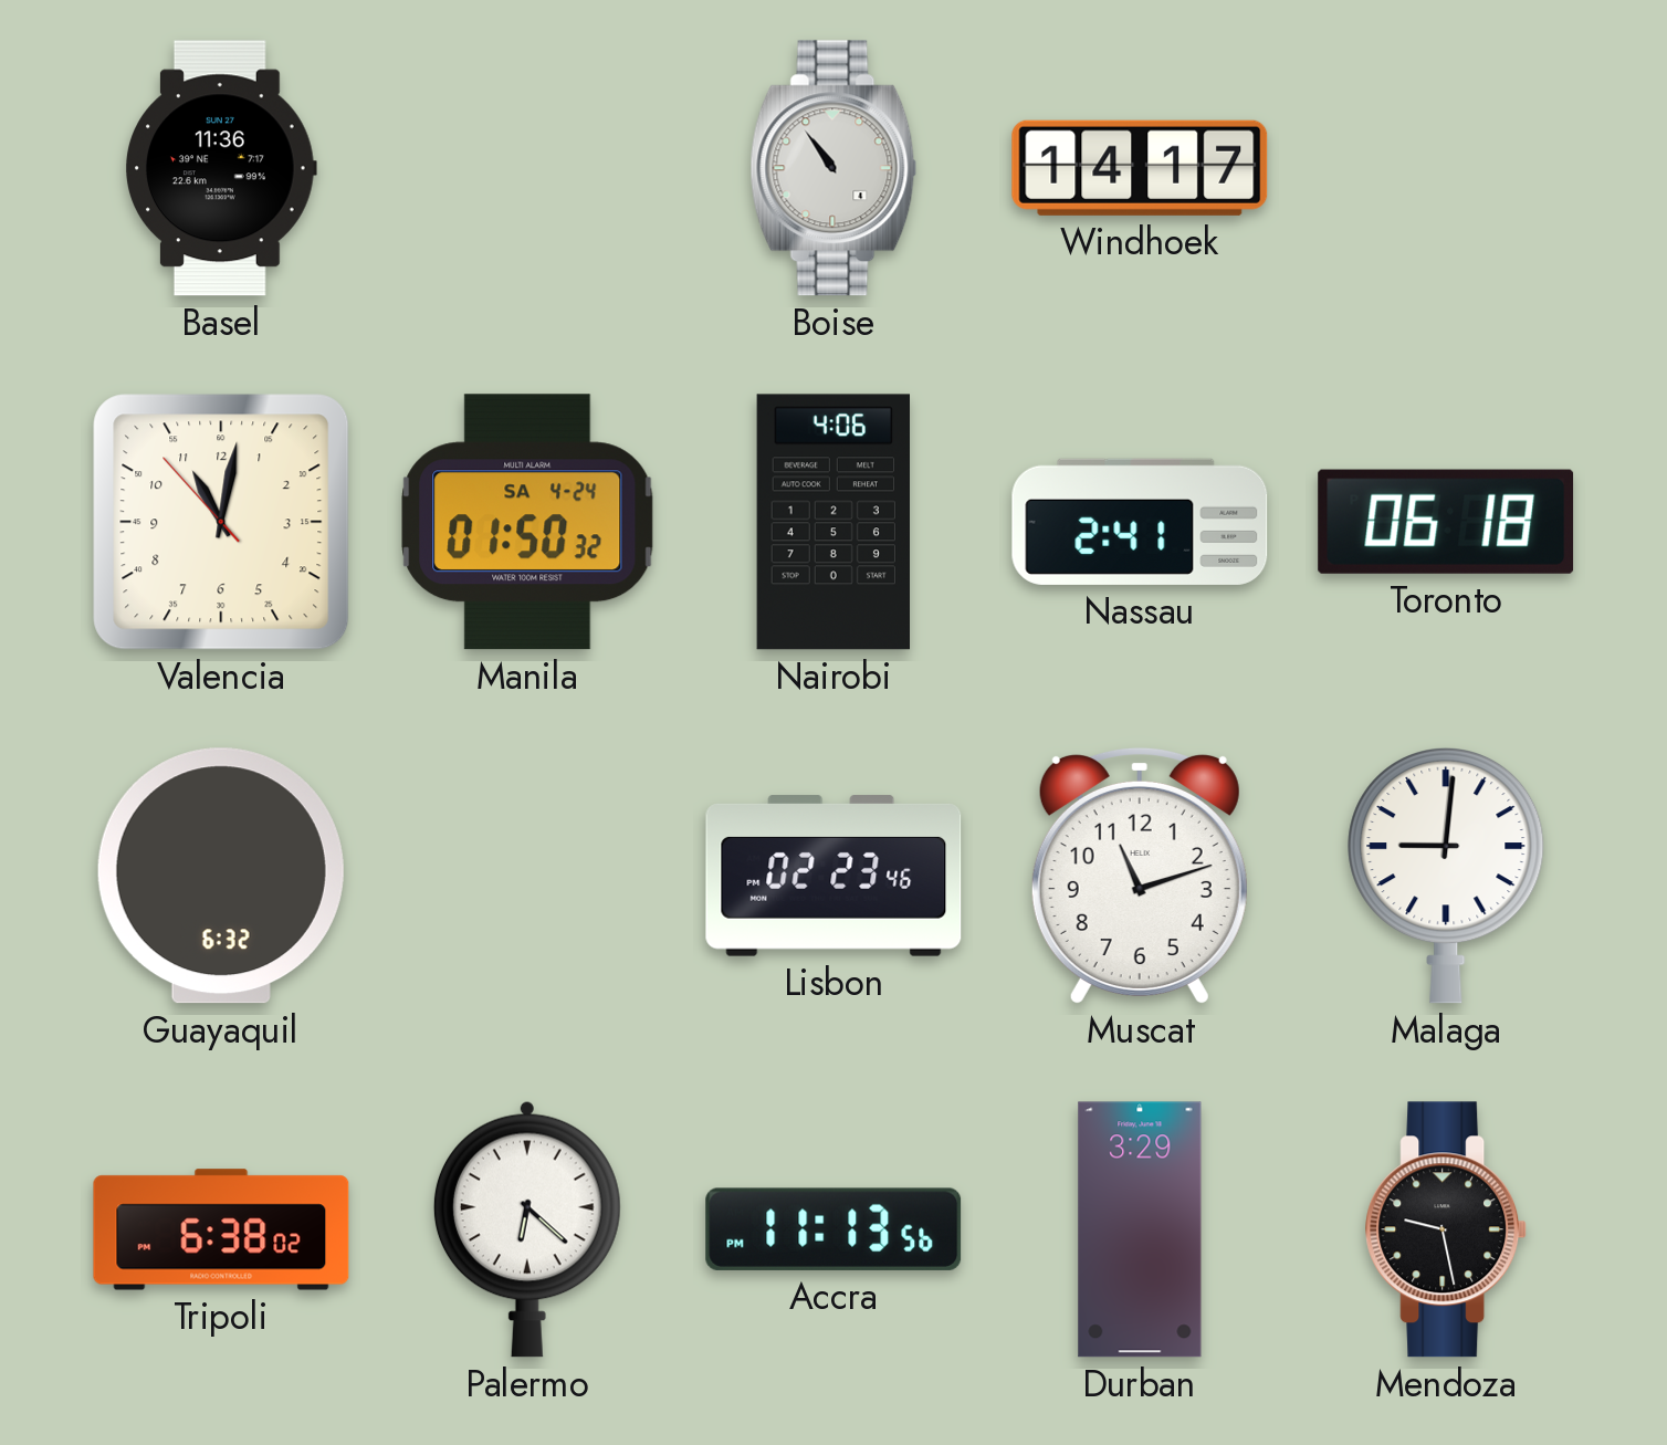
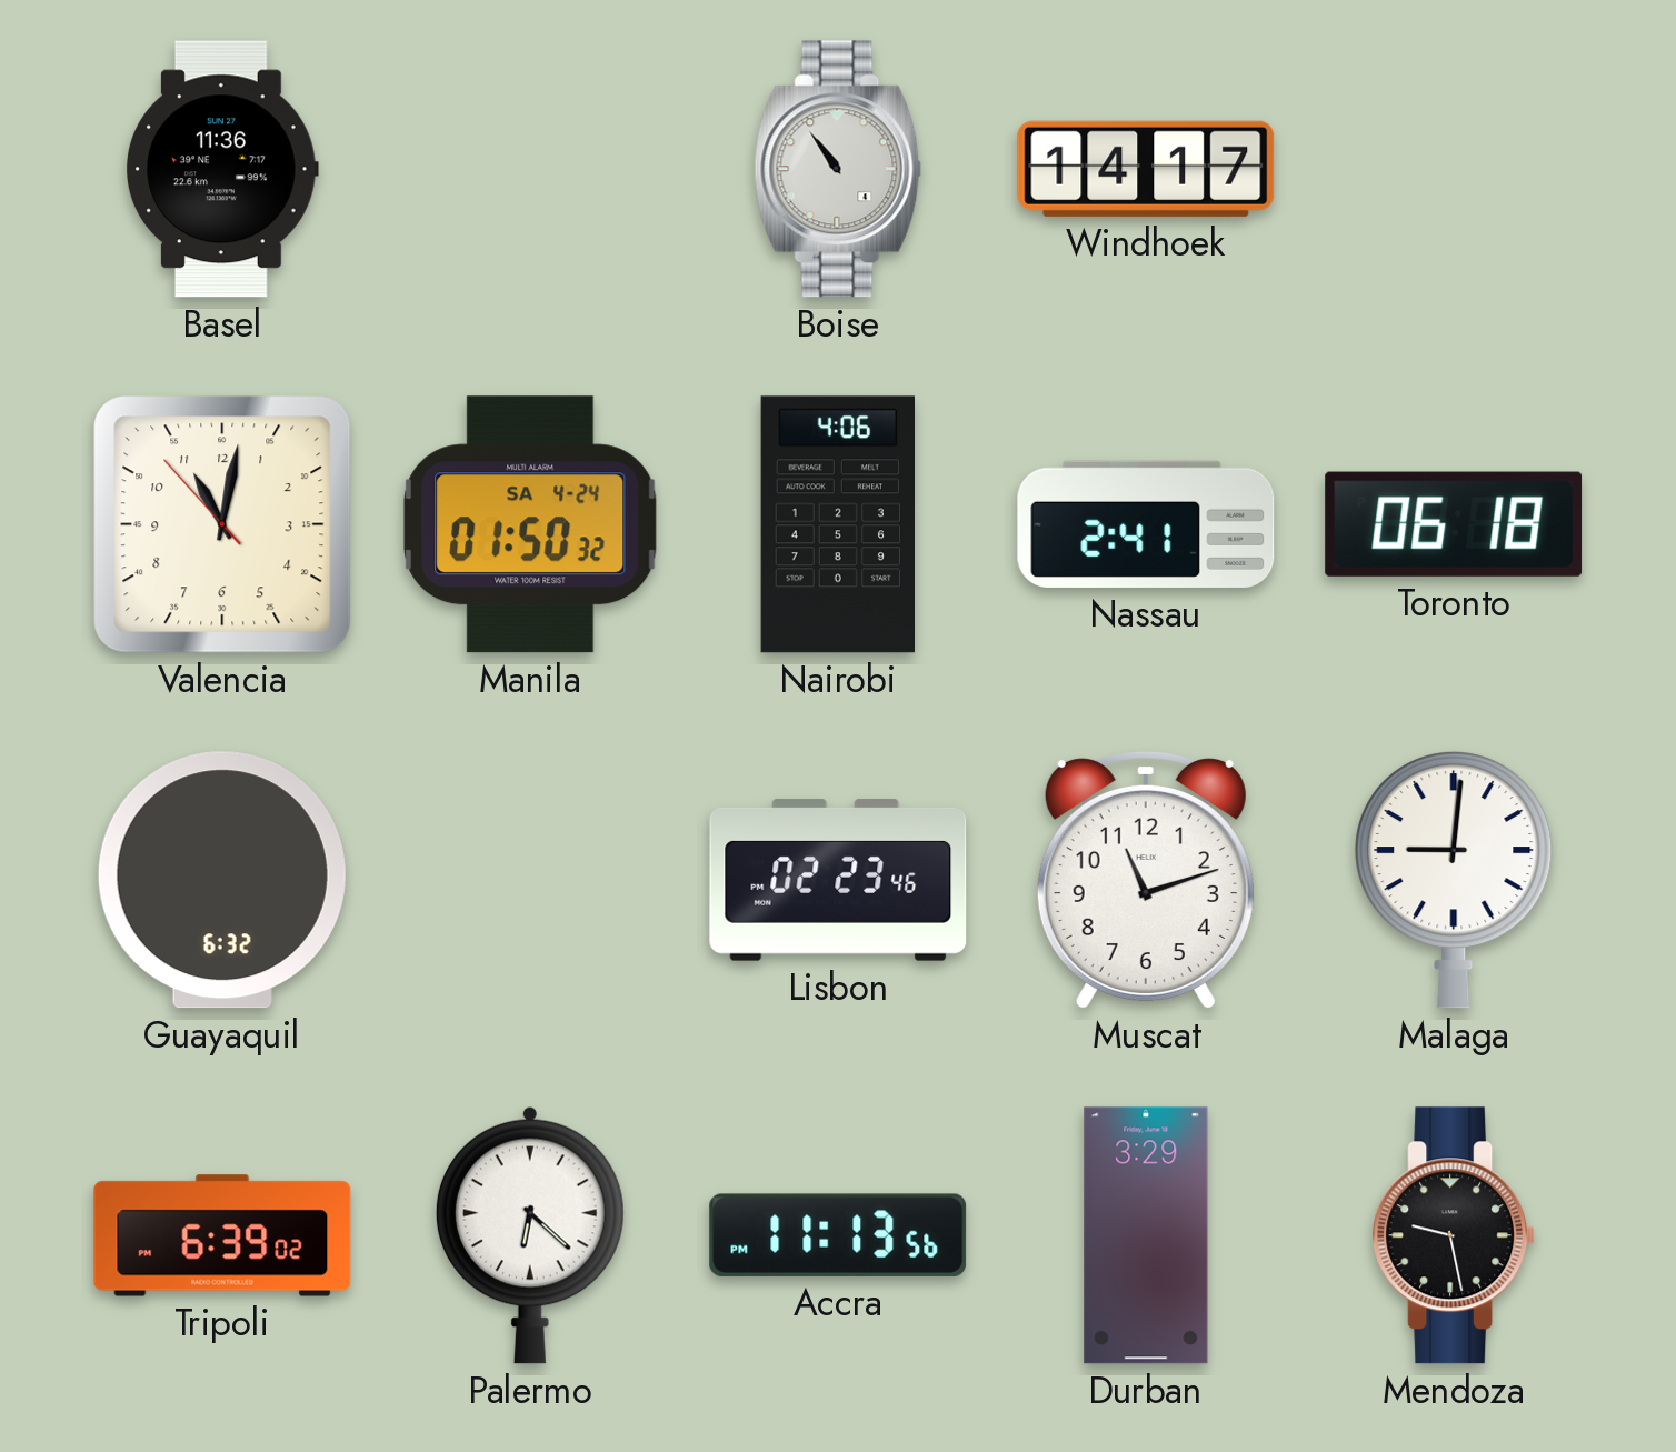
Tripoli: 6:38 -> 6:39 (222, 1235)
